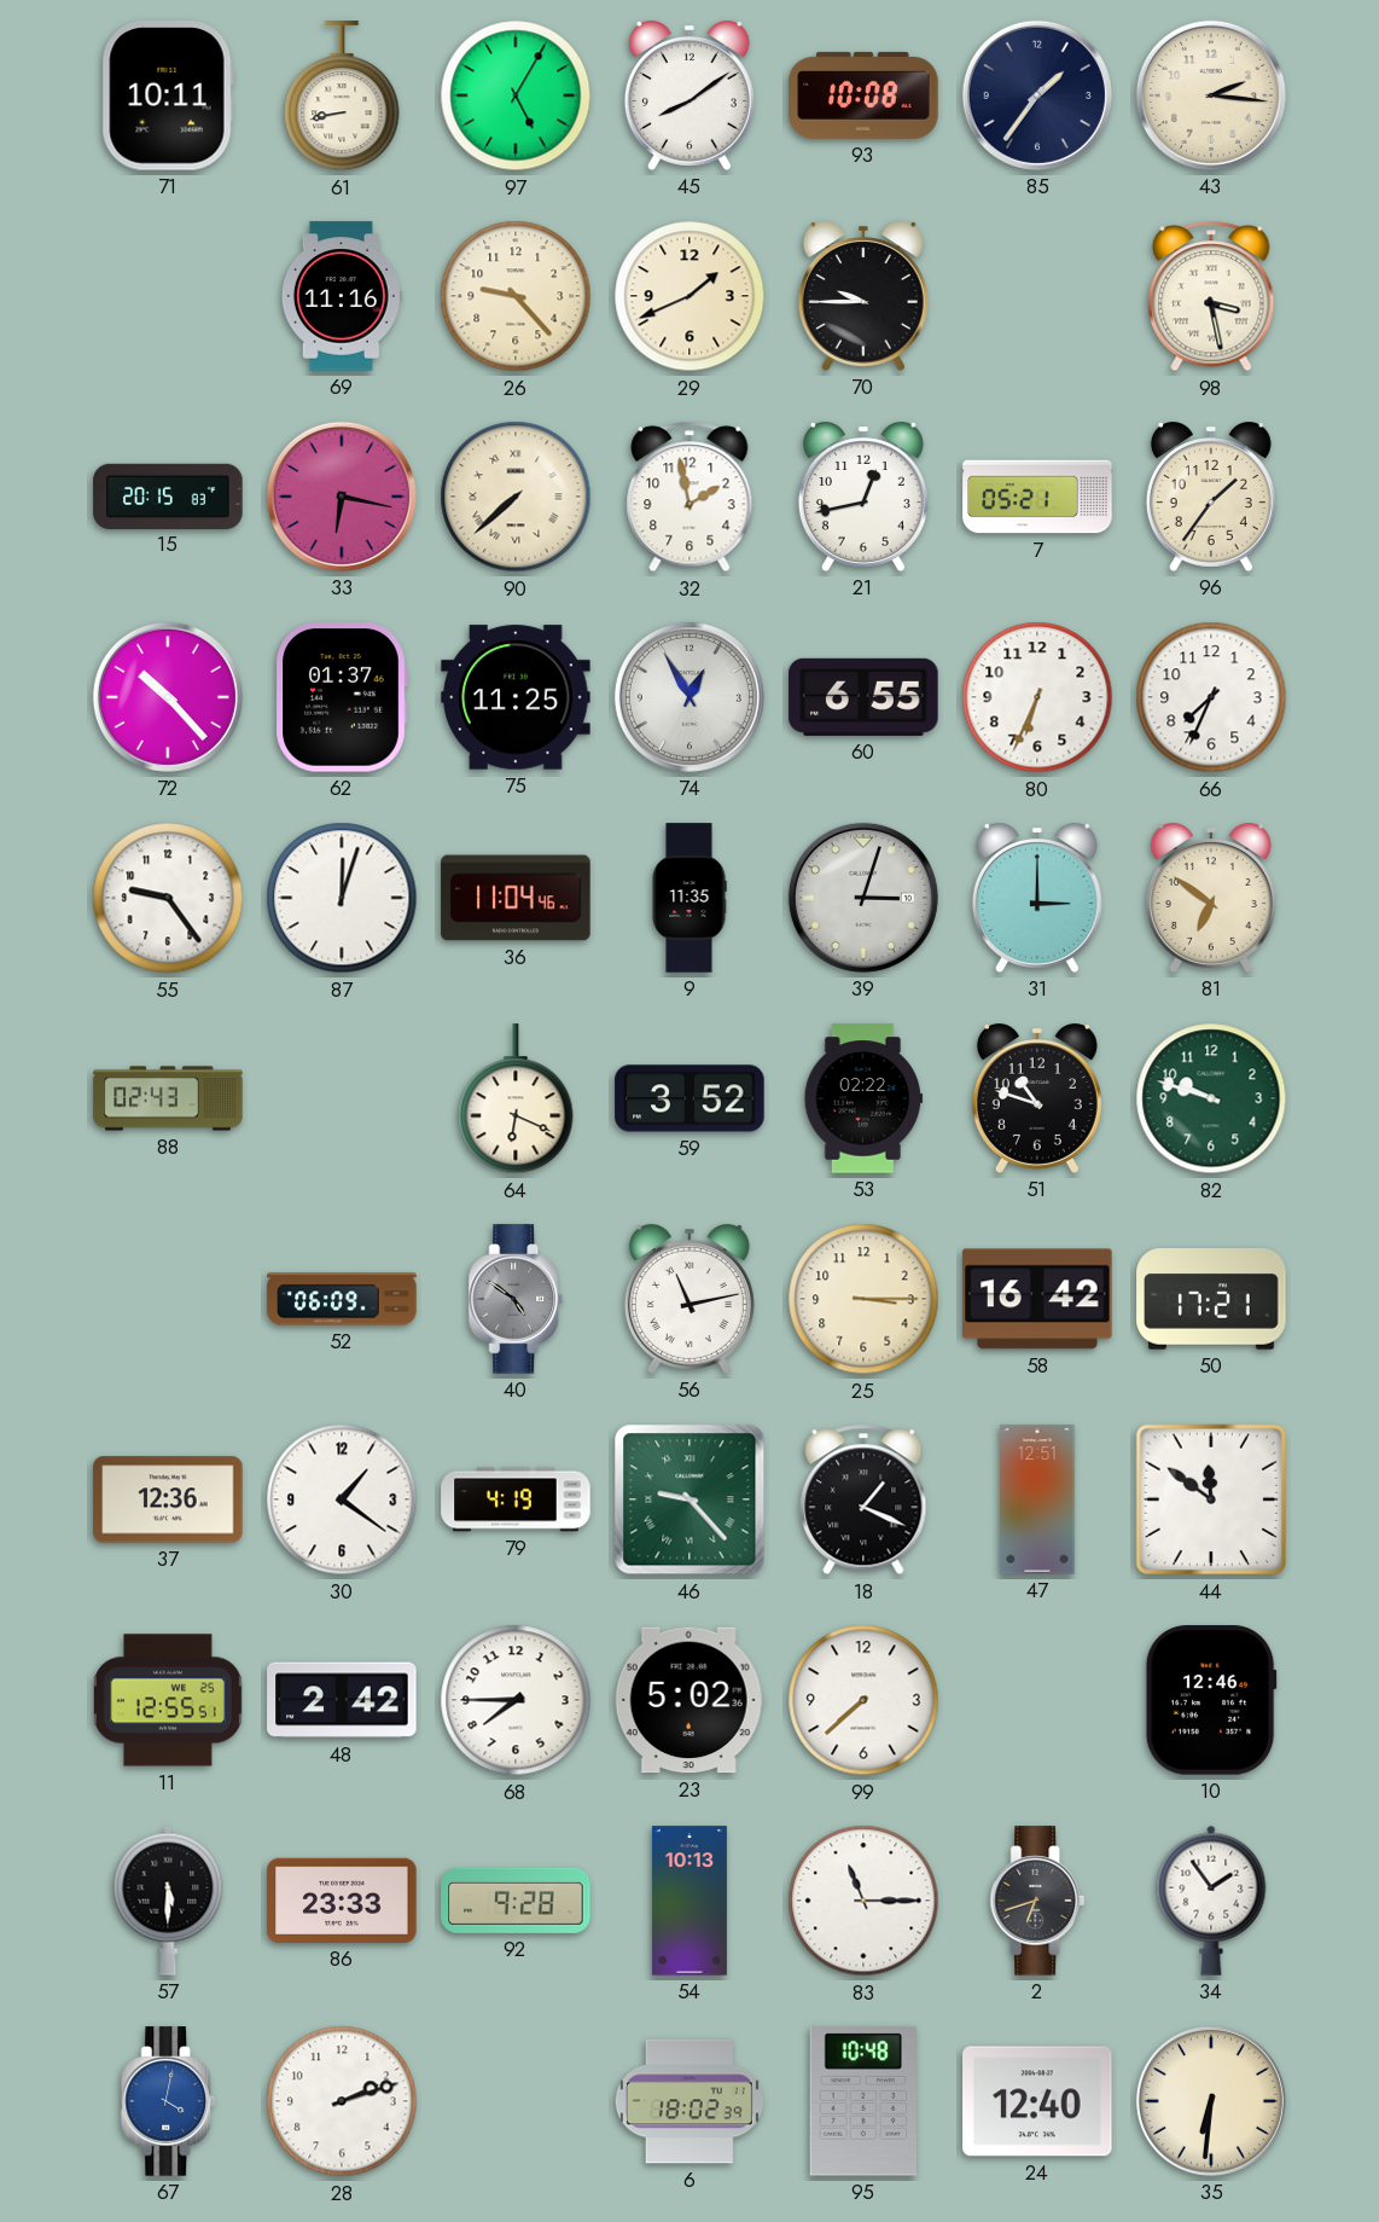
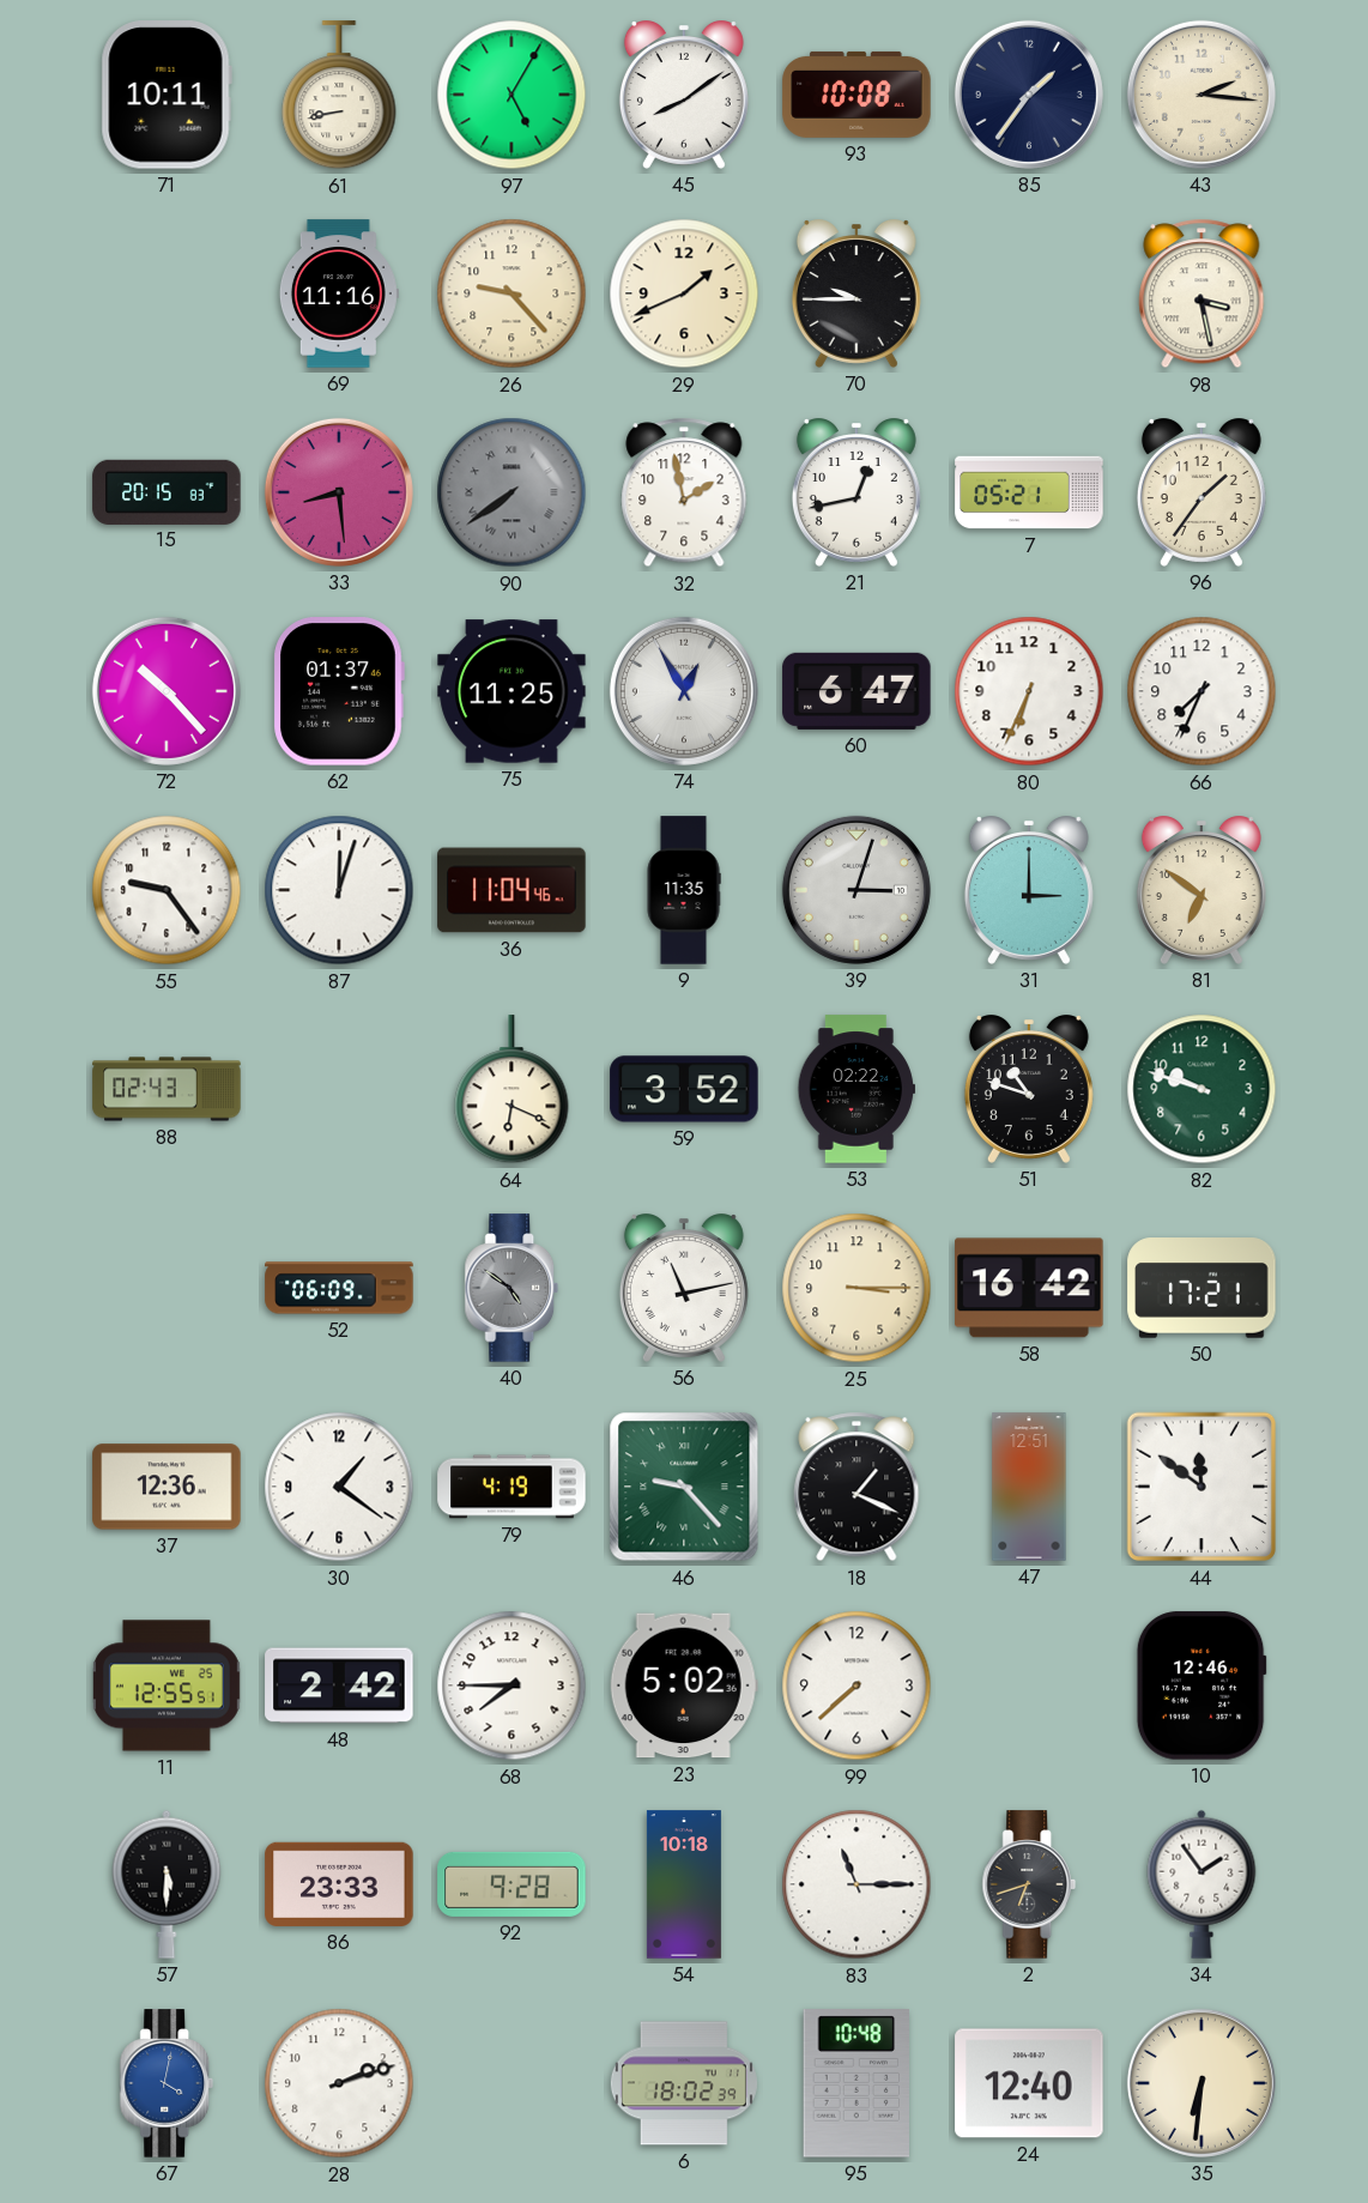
33: 6:17 -> 8:29 (339, 492)
90: 7:38 -> 7:39 (512, 492)
90 dial: cream -> grey (512, 492)
60: 6:55 -> 6:47 (856, 691)
54: 10:13 -> 10:18 (684, 1884)
